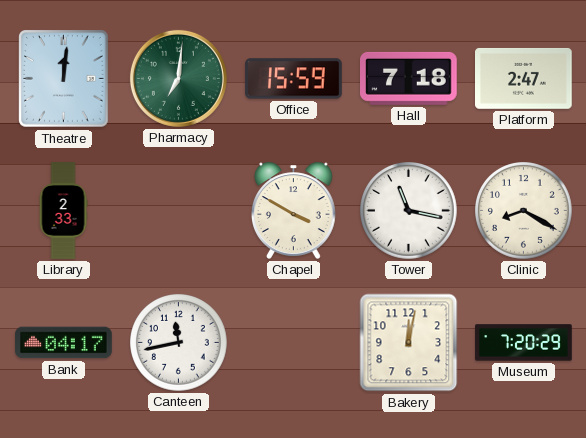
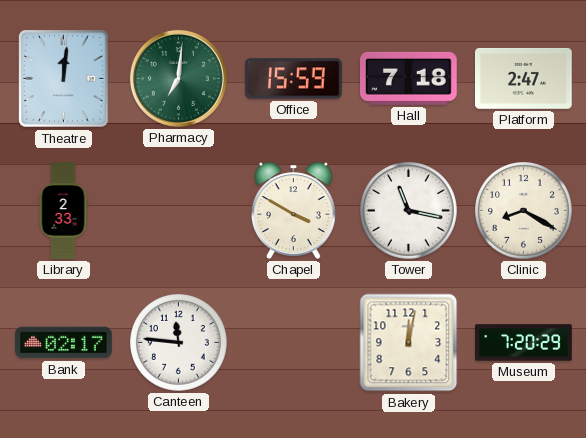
Bank: 04:17 -> 02:17 (64, 343)
Canteen: 11:43 -> 11:46 (179, 343)
